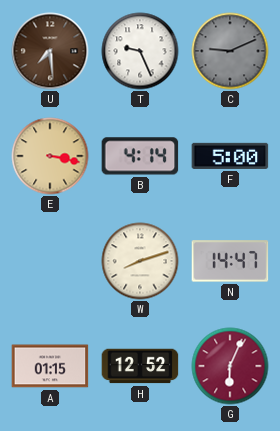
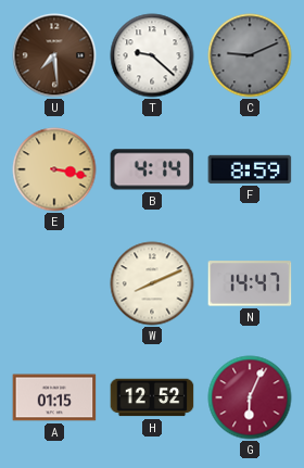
T: 9:26 -> 9:22 (152, 55)
F: 5:00 -> 8:59 (250, 169)
W: 8:12 -> 8:11 (152, 283)
